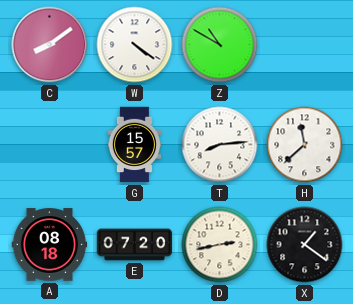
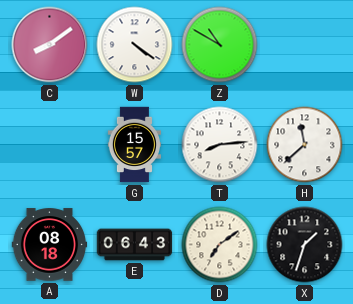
E: 07:20 -> 06:43 (135, 245)
D: 2:43 -> 7:09 (220, 245)
X: 1:21 -> 1:33 (305, 245)
